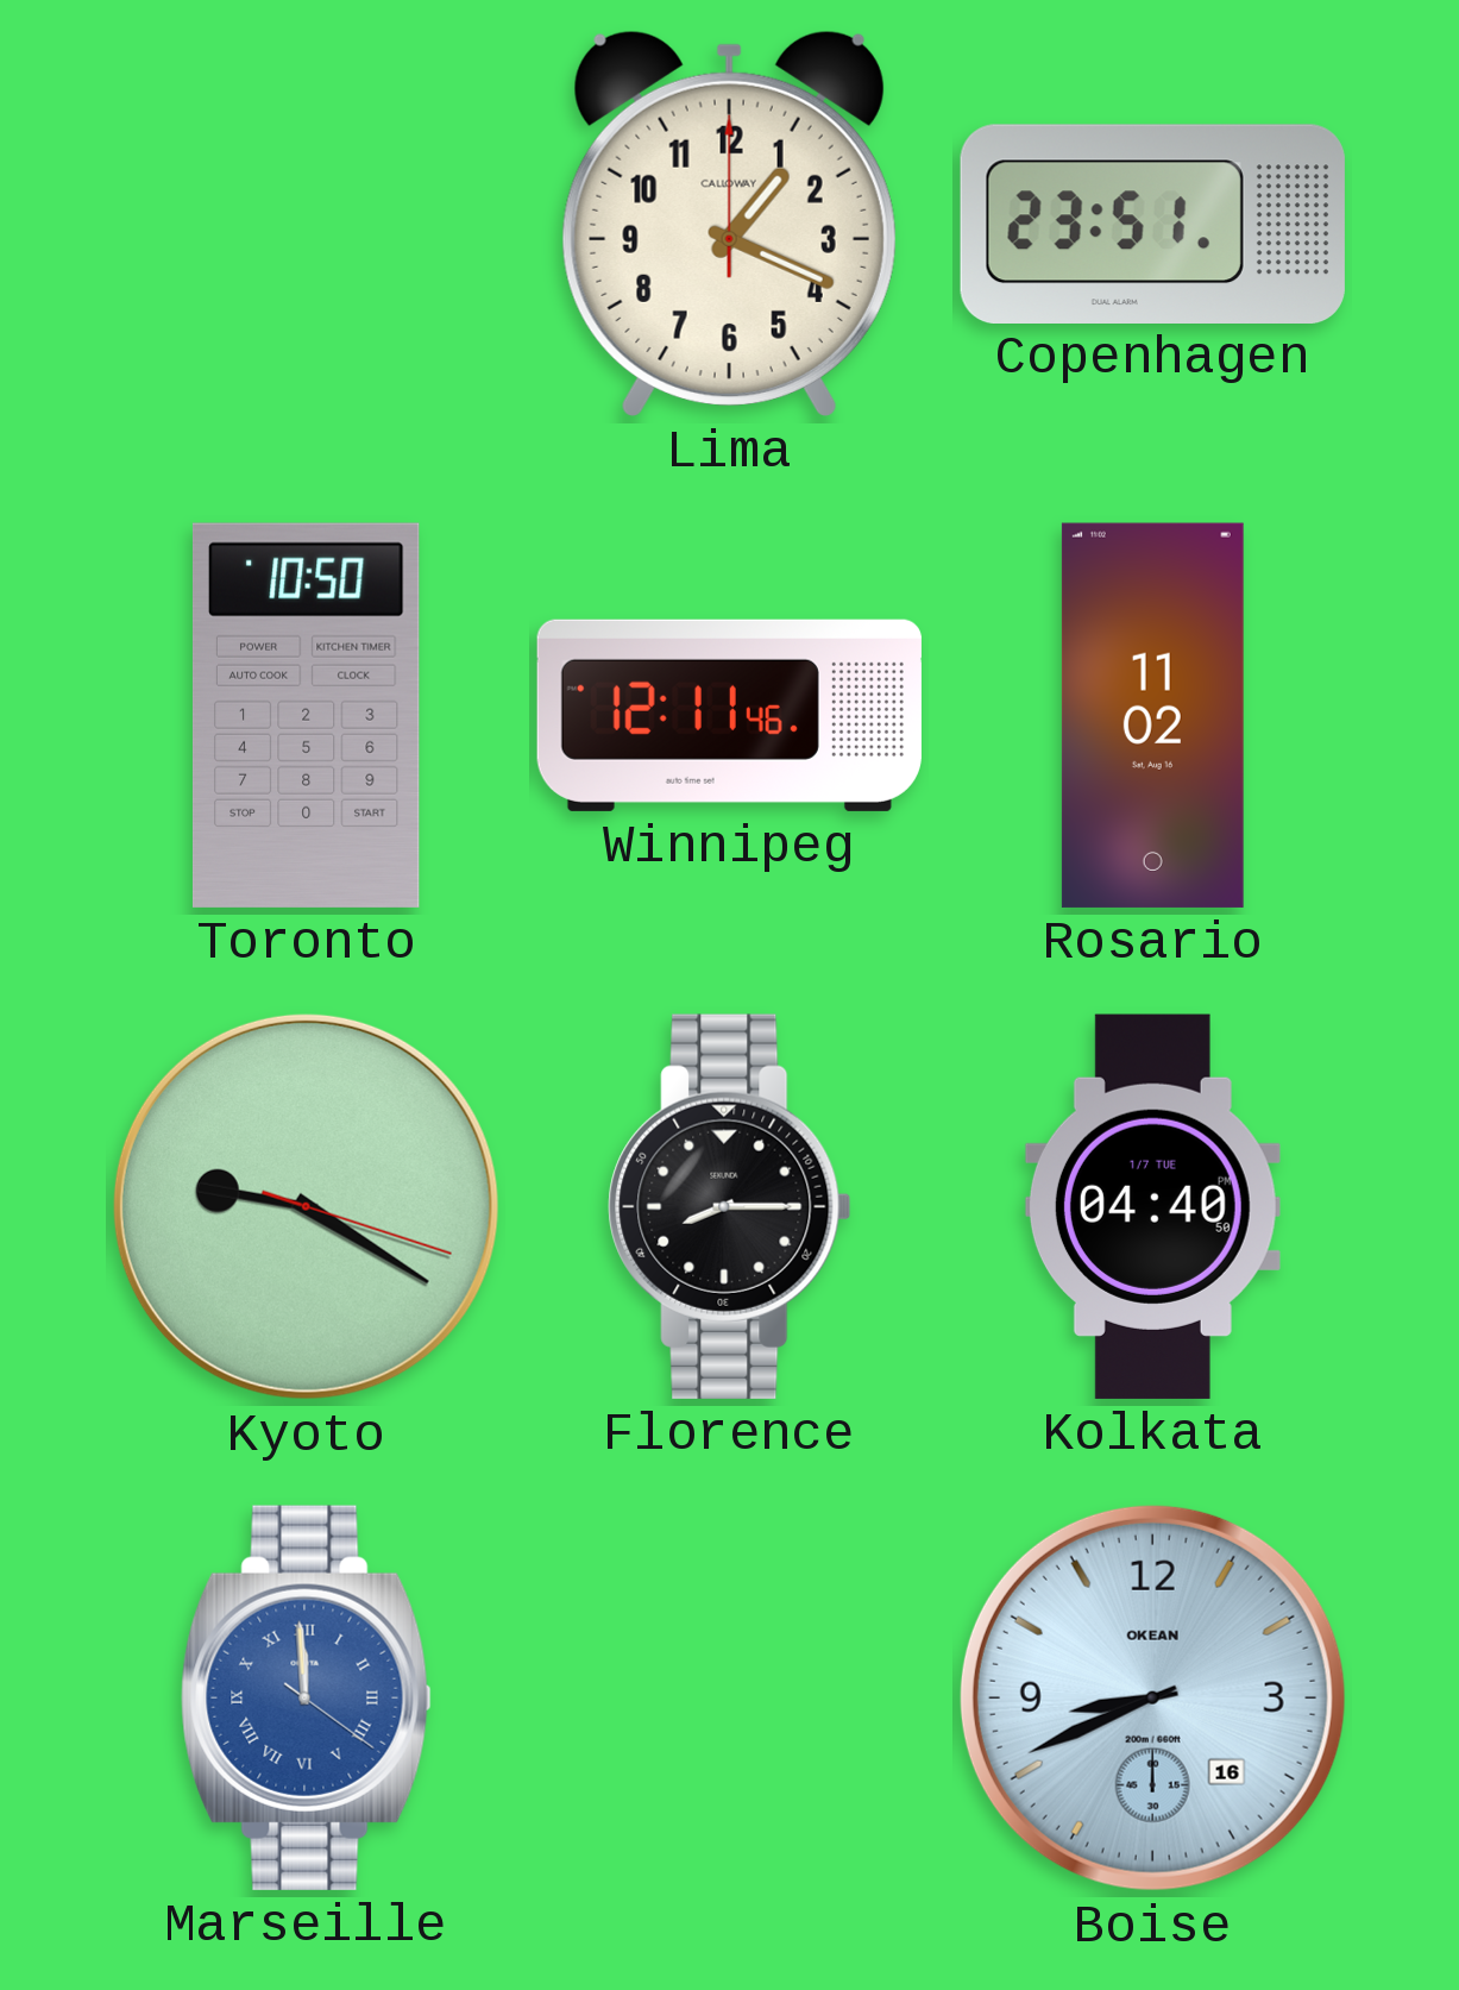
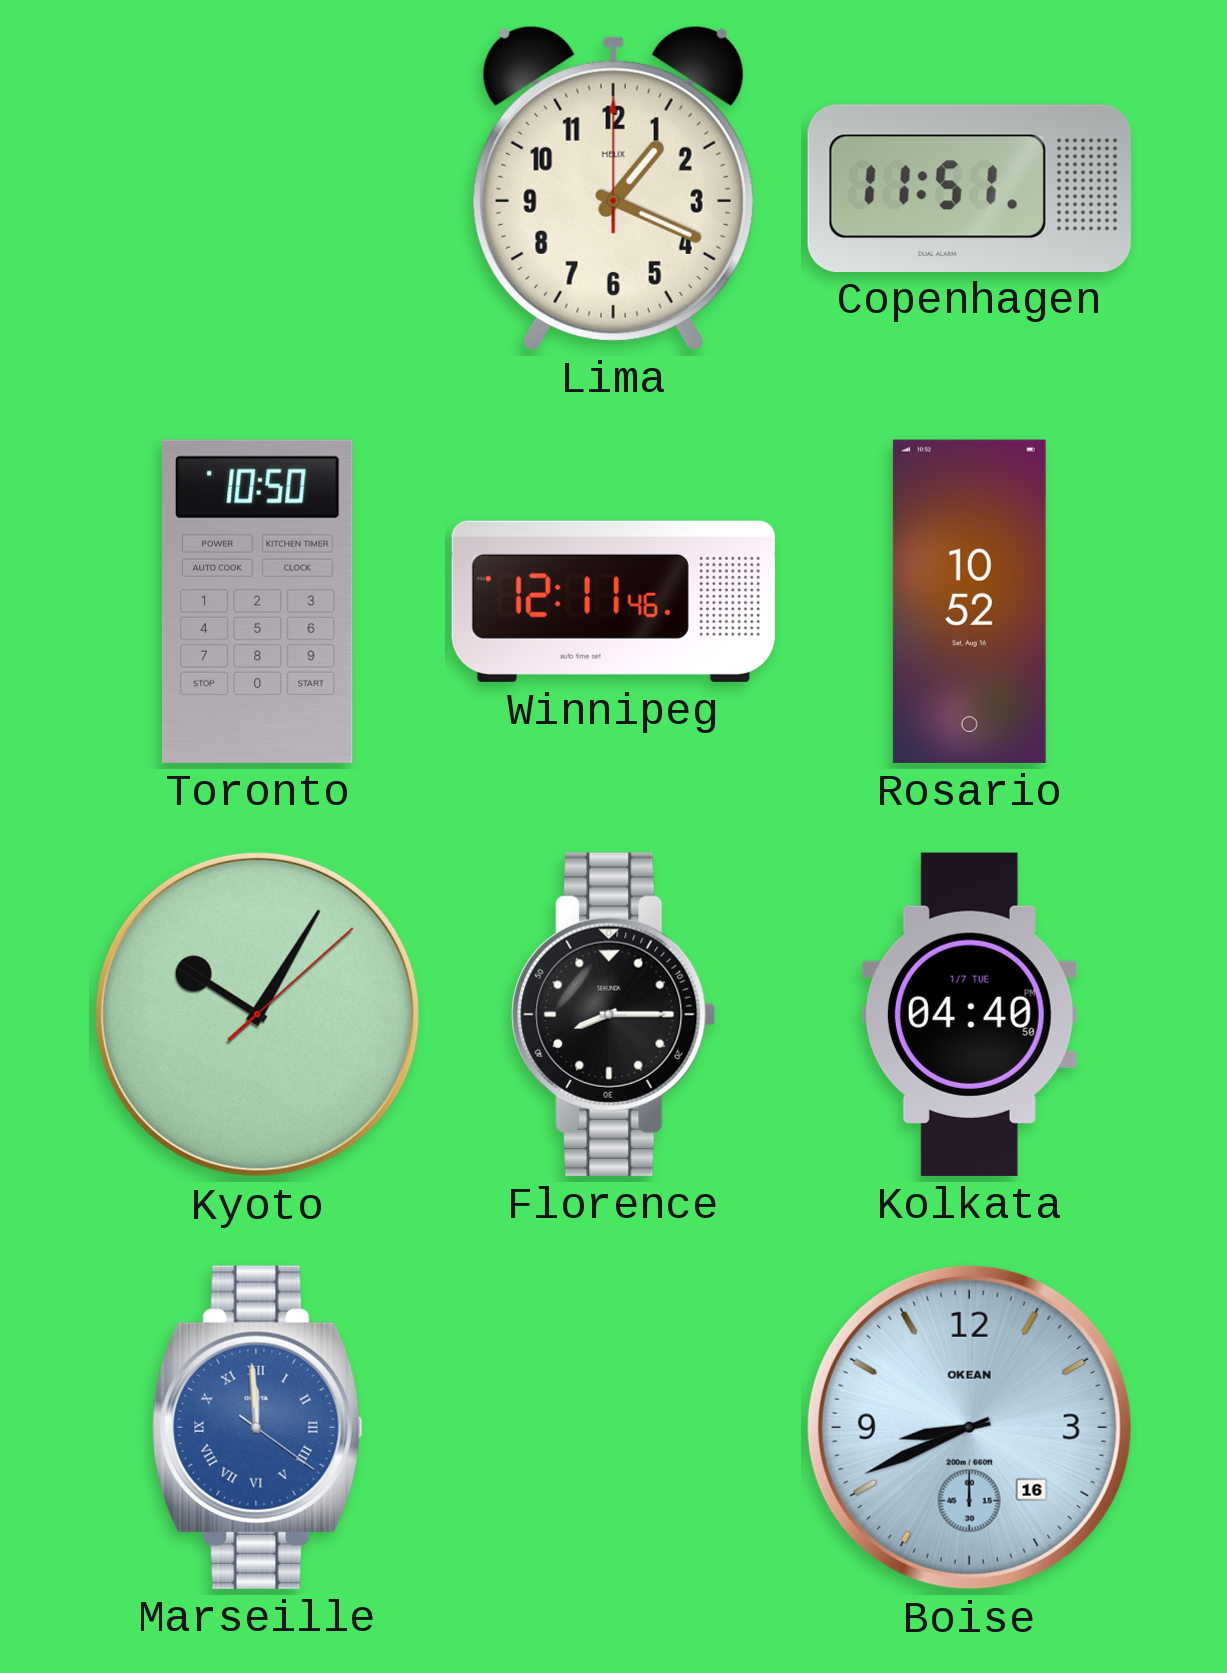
Lima brand: CALLOWAY -> HELIX (613, 188)
Copenhagen: 23:51 -> 11:51 (969, 188)
Rosario: 11:02 -> 10:52 (969, 601)
Kyoto: 9:20 -> 10:05 (257, 1014)
